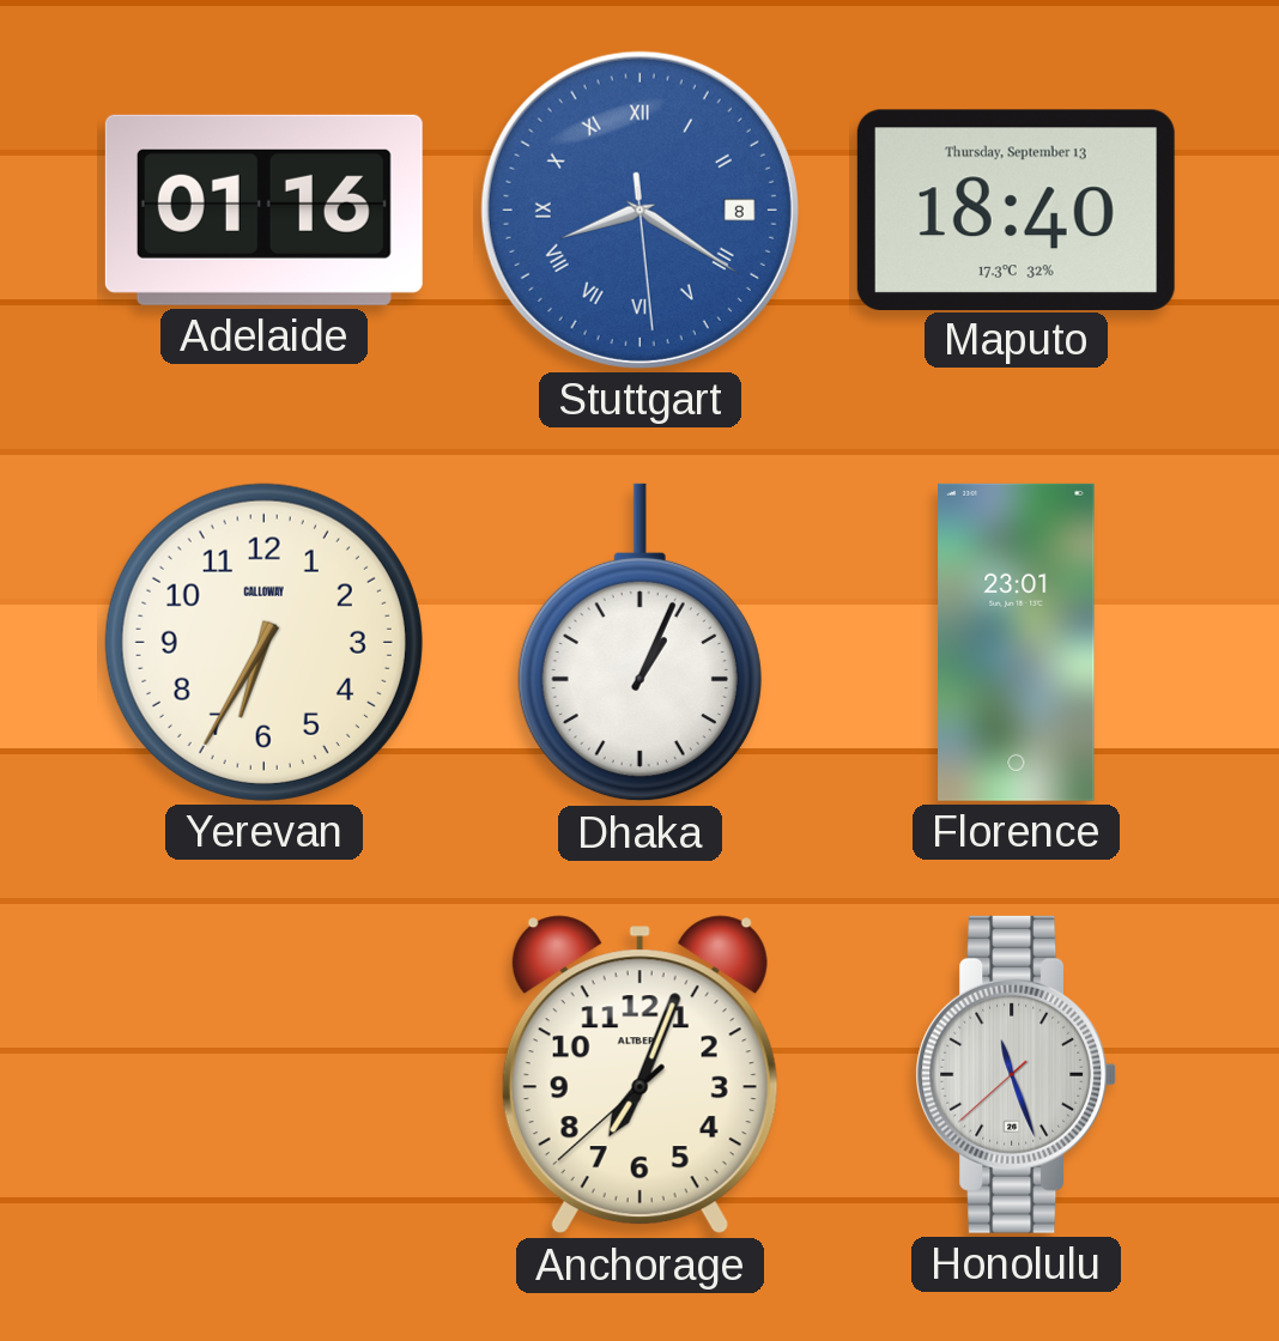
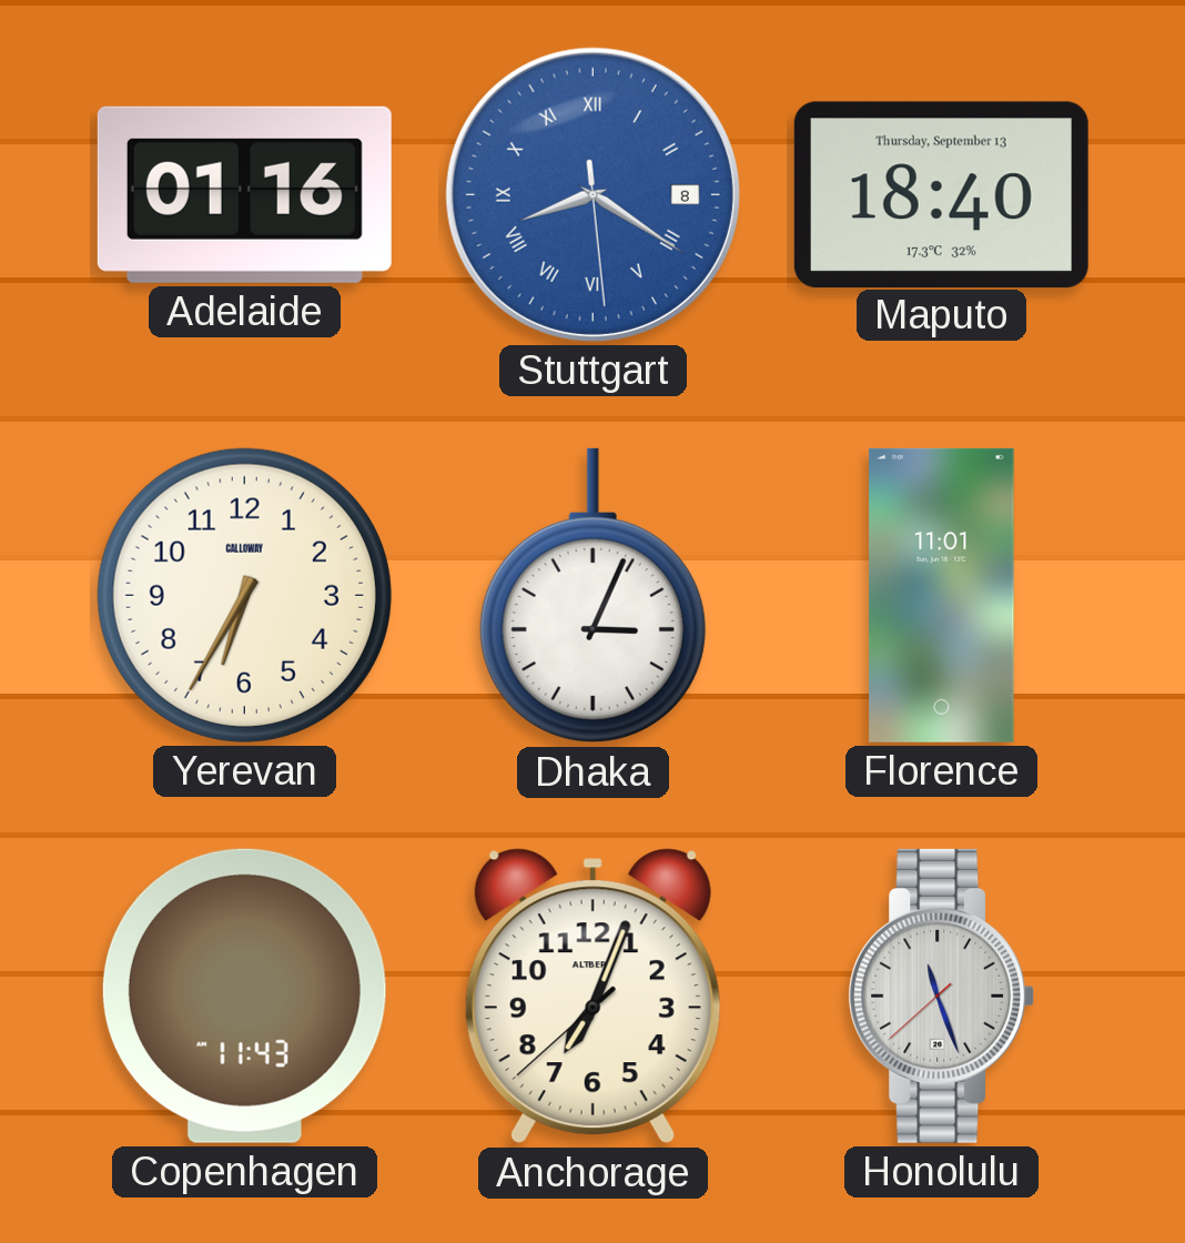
Dhaka: 1:04 -> 3:04 (592, 596)
Florence: 23:01 -> 11:01 (942, 595)
Copenhagen: none -> 11:43 (244, 996)
